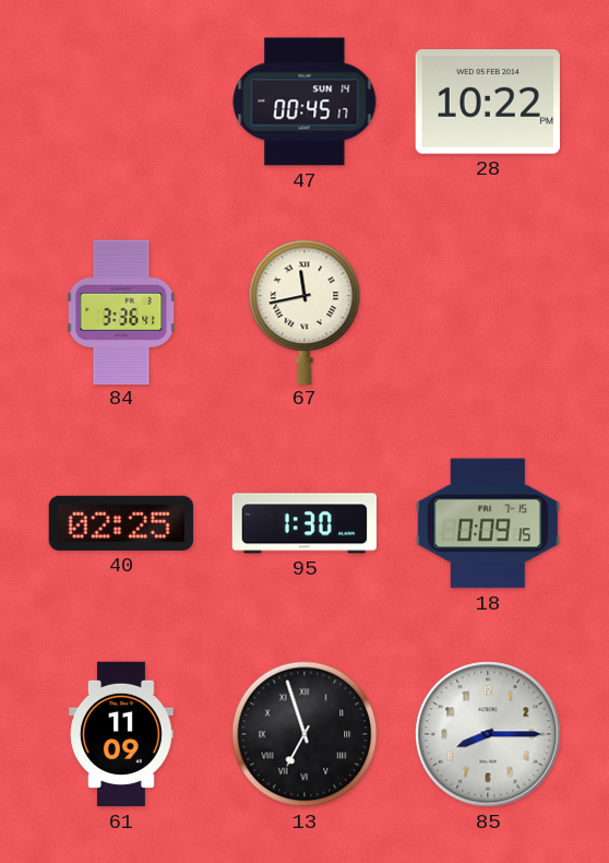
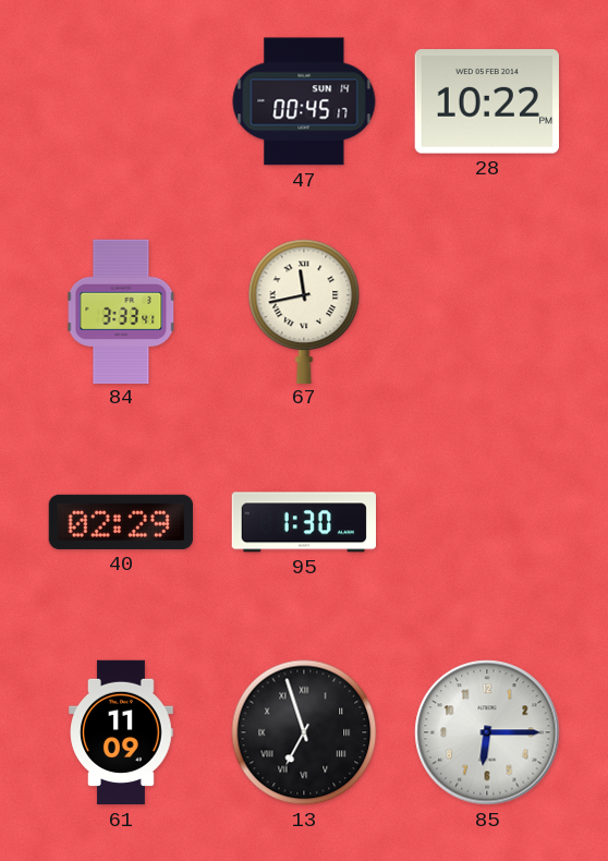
84: 3:36 -> 3:33 (121, 311)
40: 02:25 -> 02:29 (120, 522)
18: 0:09 -> none (487, 523)
85: 8:15 -> 6:15 (487, 732)
